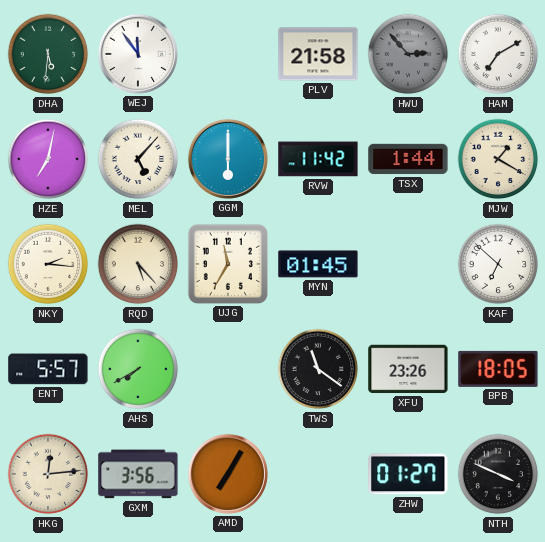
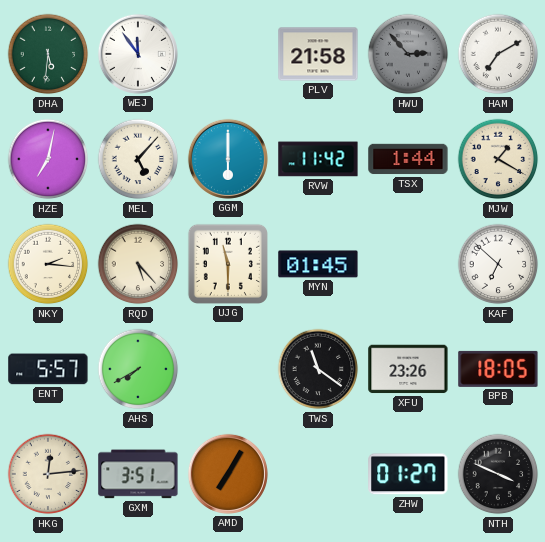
UJG: 11:35 -> 11:30 (228, 264)
GXM: 3:56 -> 3:51 (138, 474)
